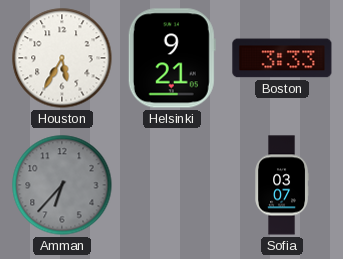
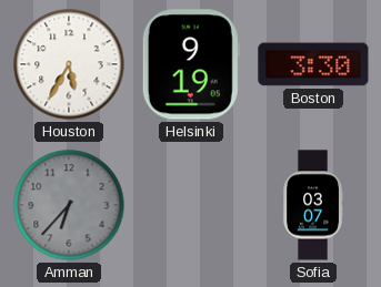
Helsinki: 9:21 -> 9:19 (191, 64)
Boston: 3:33 -> 3:30 (313, 64)
